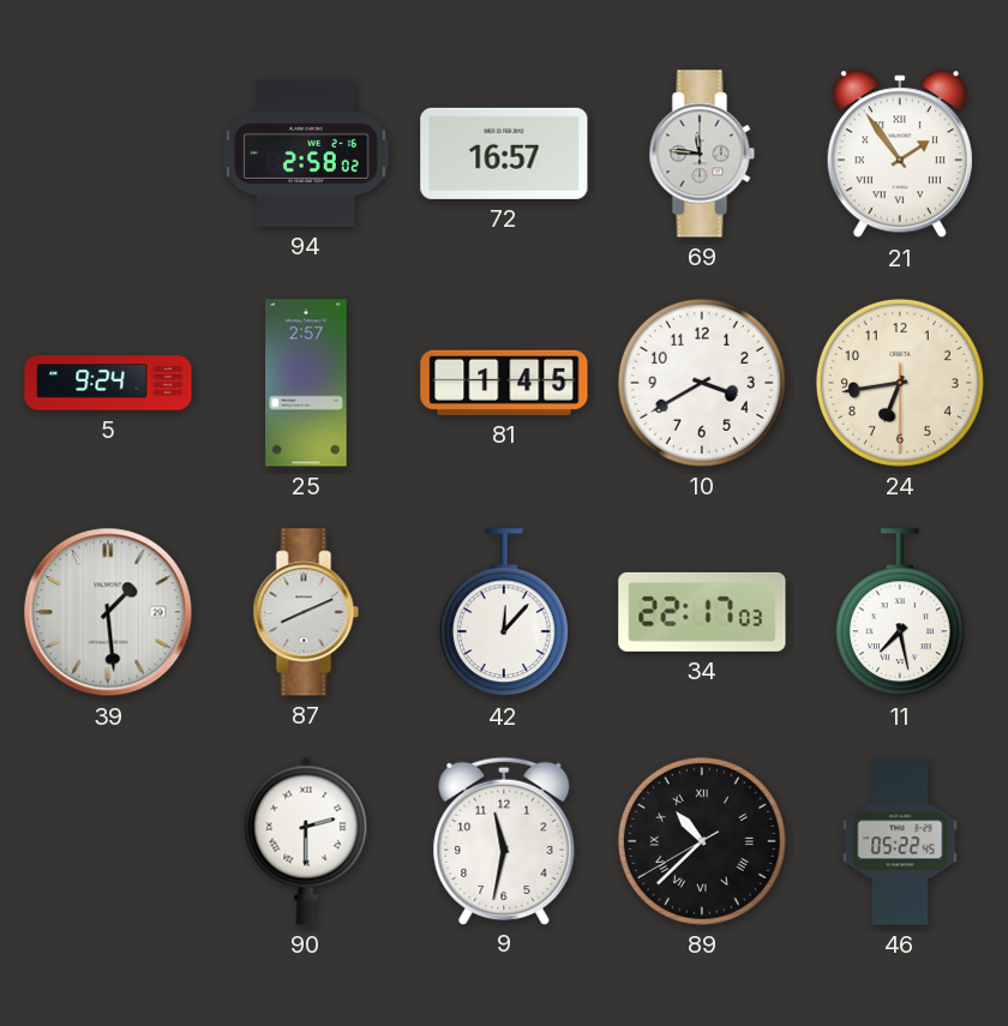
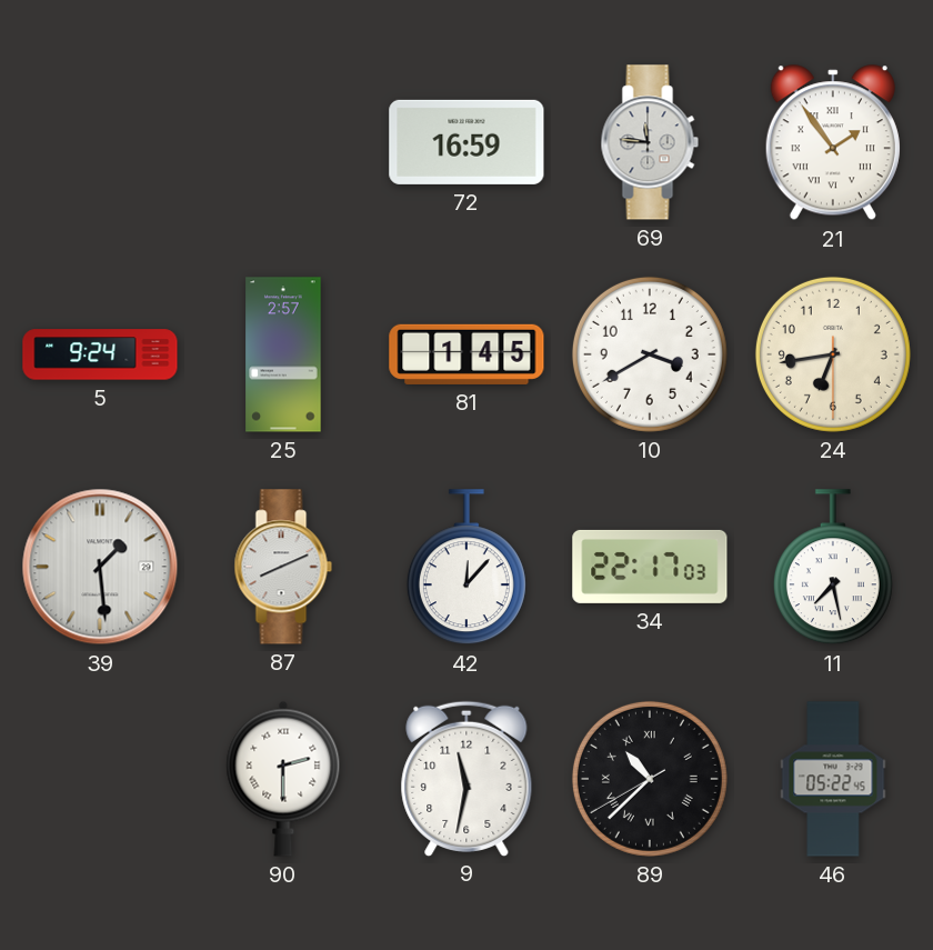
94: 2:58 -> none (306, 154)
72: 16:57 -> 16:59 (466, 142)
